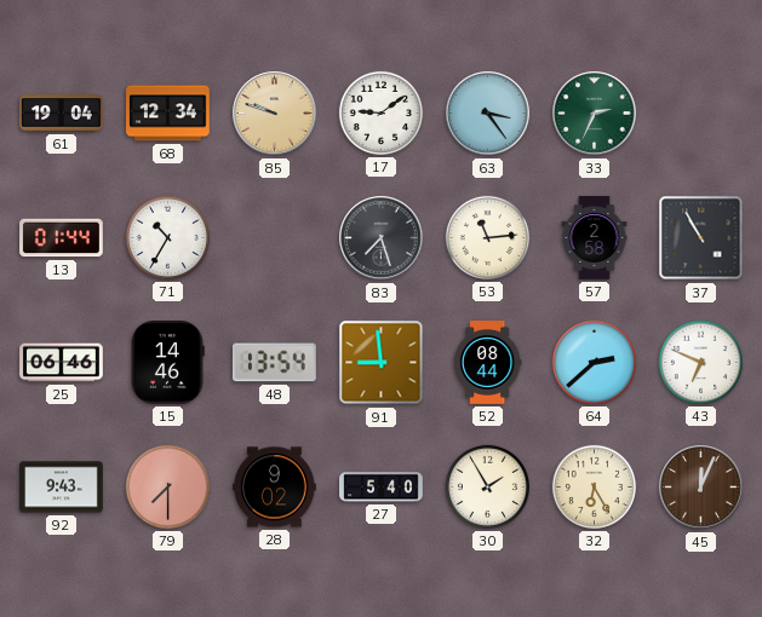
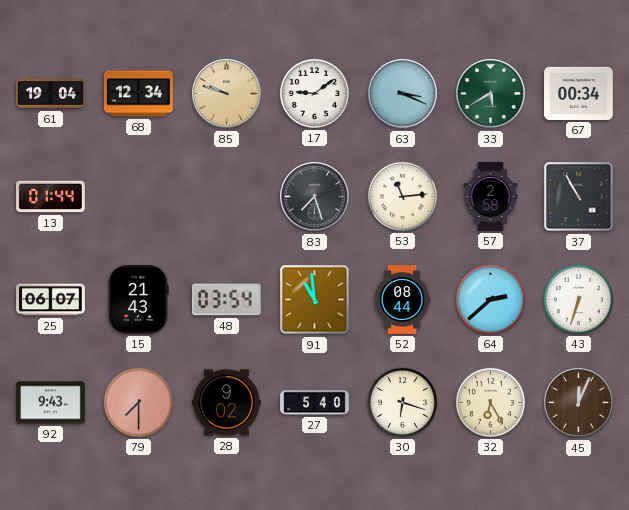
63: 3:24 -> 3:19 (403, 94)
33: 2:34 -> 5:40 (491, 94)
67: none -> 00:34 (579, 93)
71: 10:35 -> none (167, 237)
25: 06:46 -> 06:07 (51, 300)
15: 14:46 -> 21:43 (139, 300)
48: 13:54 -> 03:54 (226, 300)
91: 8:59 -> 10:59 (315, 300)
43: 6:49 -> 6:33 (578, 299)
30: 1:55 -> 6:18 (402, 402)
